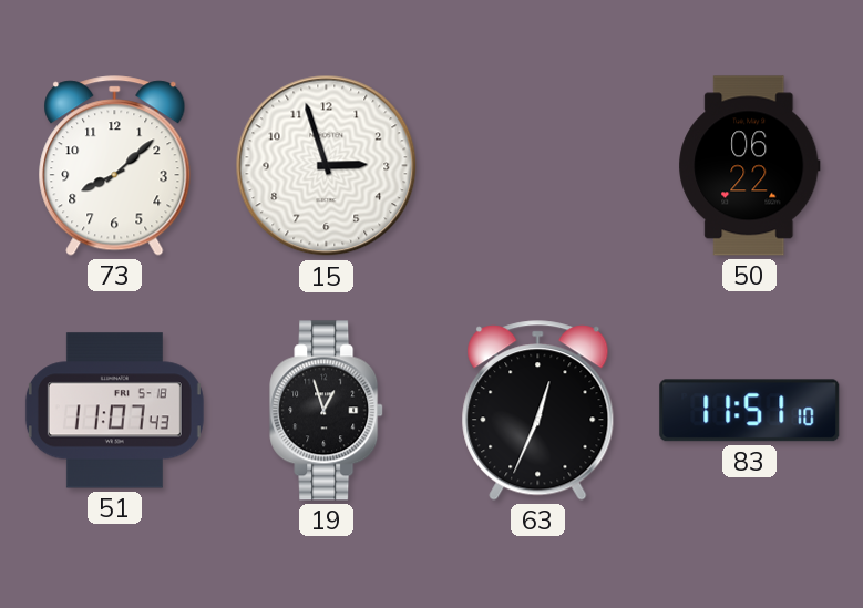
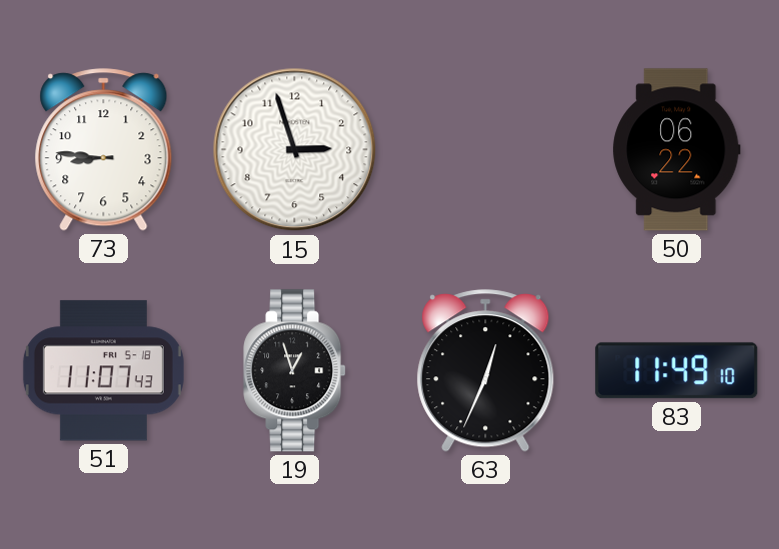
73: 8:08 -> 8:46 (104, 150)
83: 11:51 -> 11:49 (677, 371)
